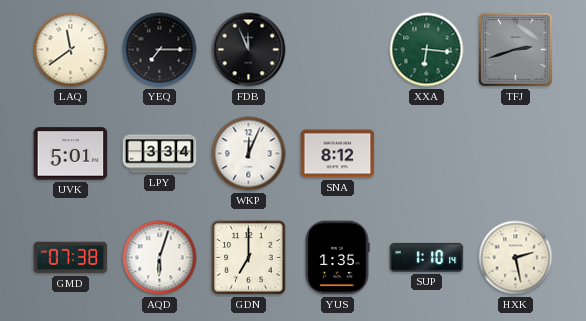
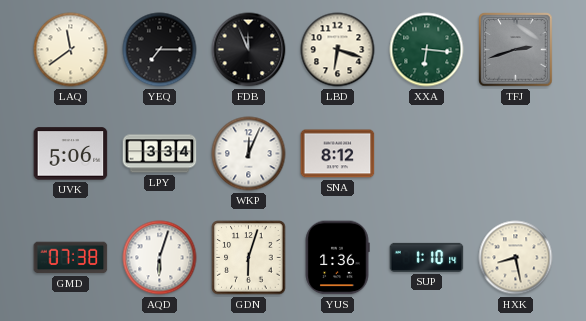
LBD: none -> 6:18 (338, 50)
UVK: 5:01 -> 5:06 (71, 154)
GDN: 7:00 -> 6:03 (249, 258)
YUS: 1:35 -> 1:36 (337, 258)
HXK: 2:28 -> 8:28 (516, 258)
